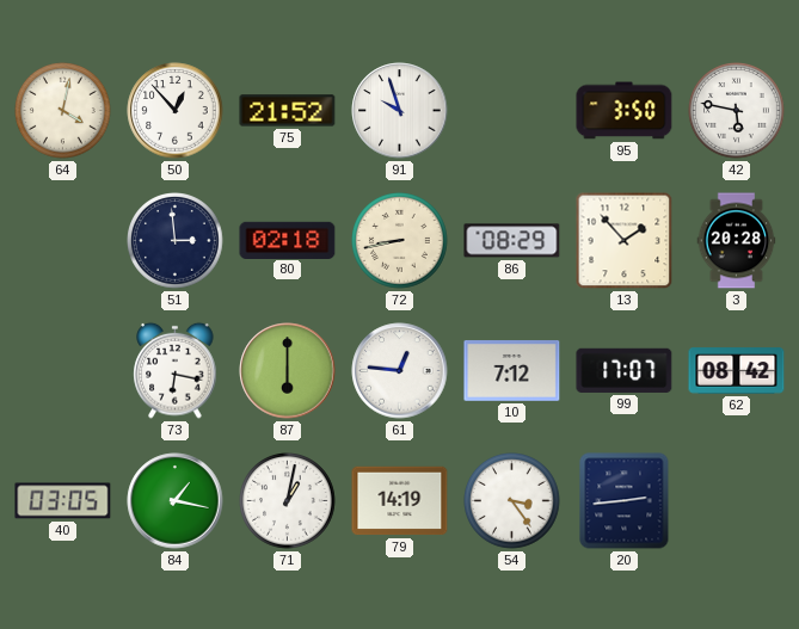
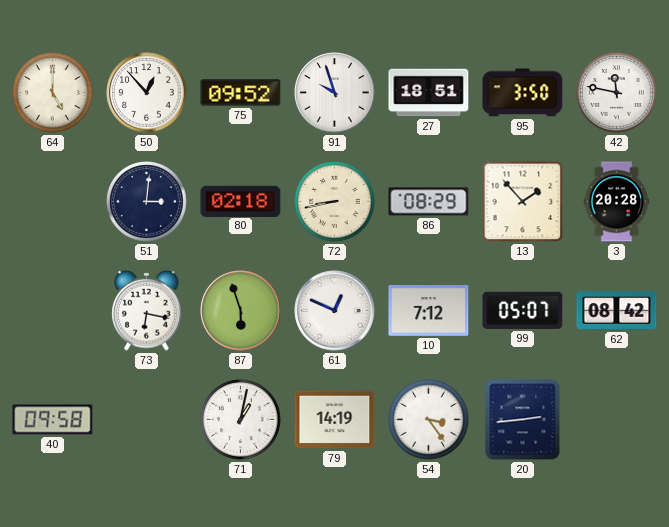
64: 4:02 -> 5:00 (53, 93)
75: 21:52 -> 09:52 (241, 93)
27: none -> 18:51 (429, 93)
42: 5:47 -> 11:47 (617, 93)
51: 2:59 -> 3:01 (147, 202)
87: 6:00 -> 5:57 (241, 311)
61: 12:46 -> 12:49 (335, 311)
99: 17:07 -> 05:07 (523, 310)
40: 03:05 -> 09:58 (53, 420)
84: 1:17 -> none (176, 501)
